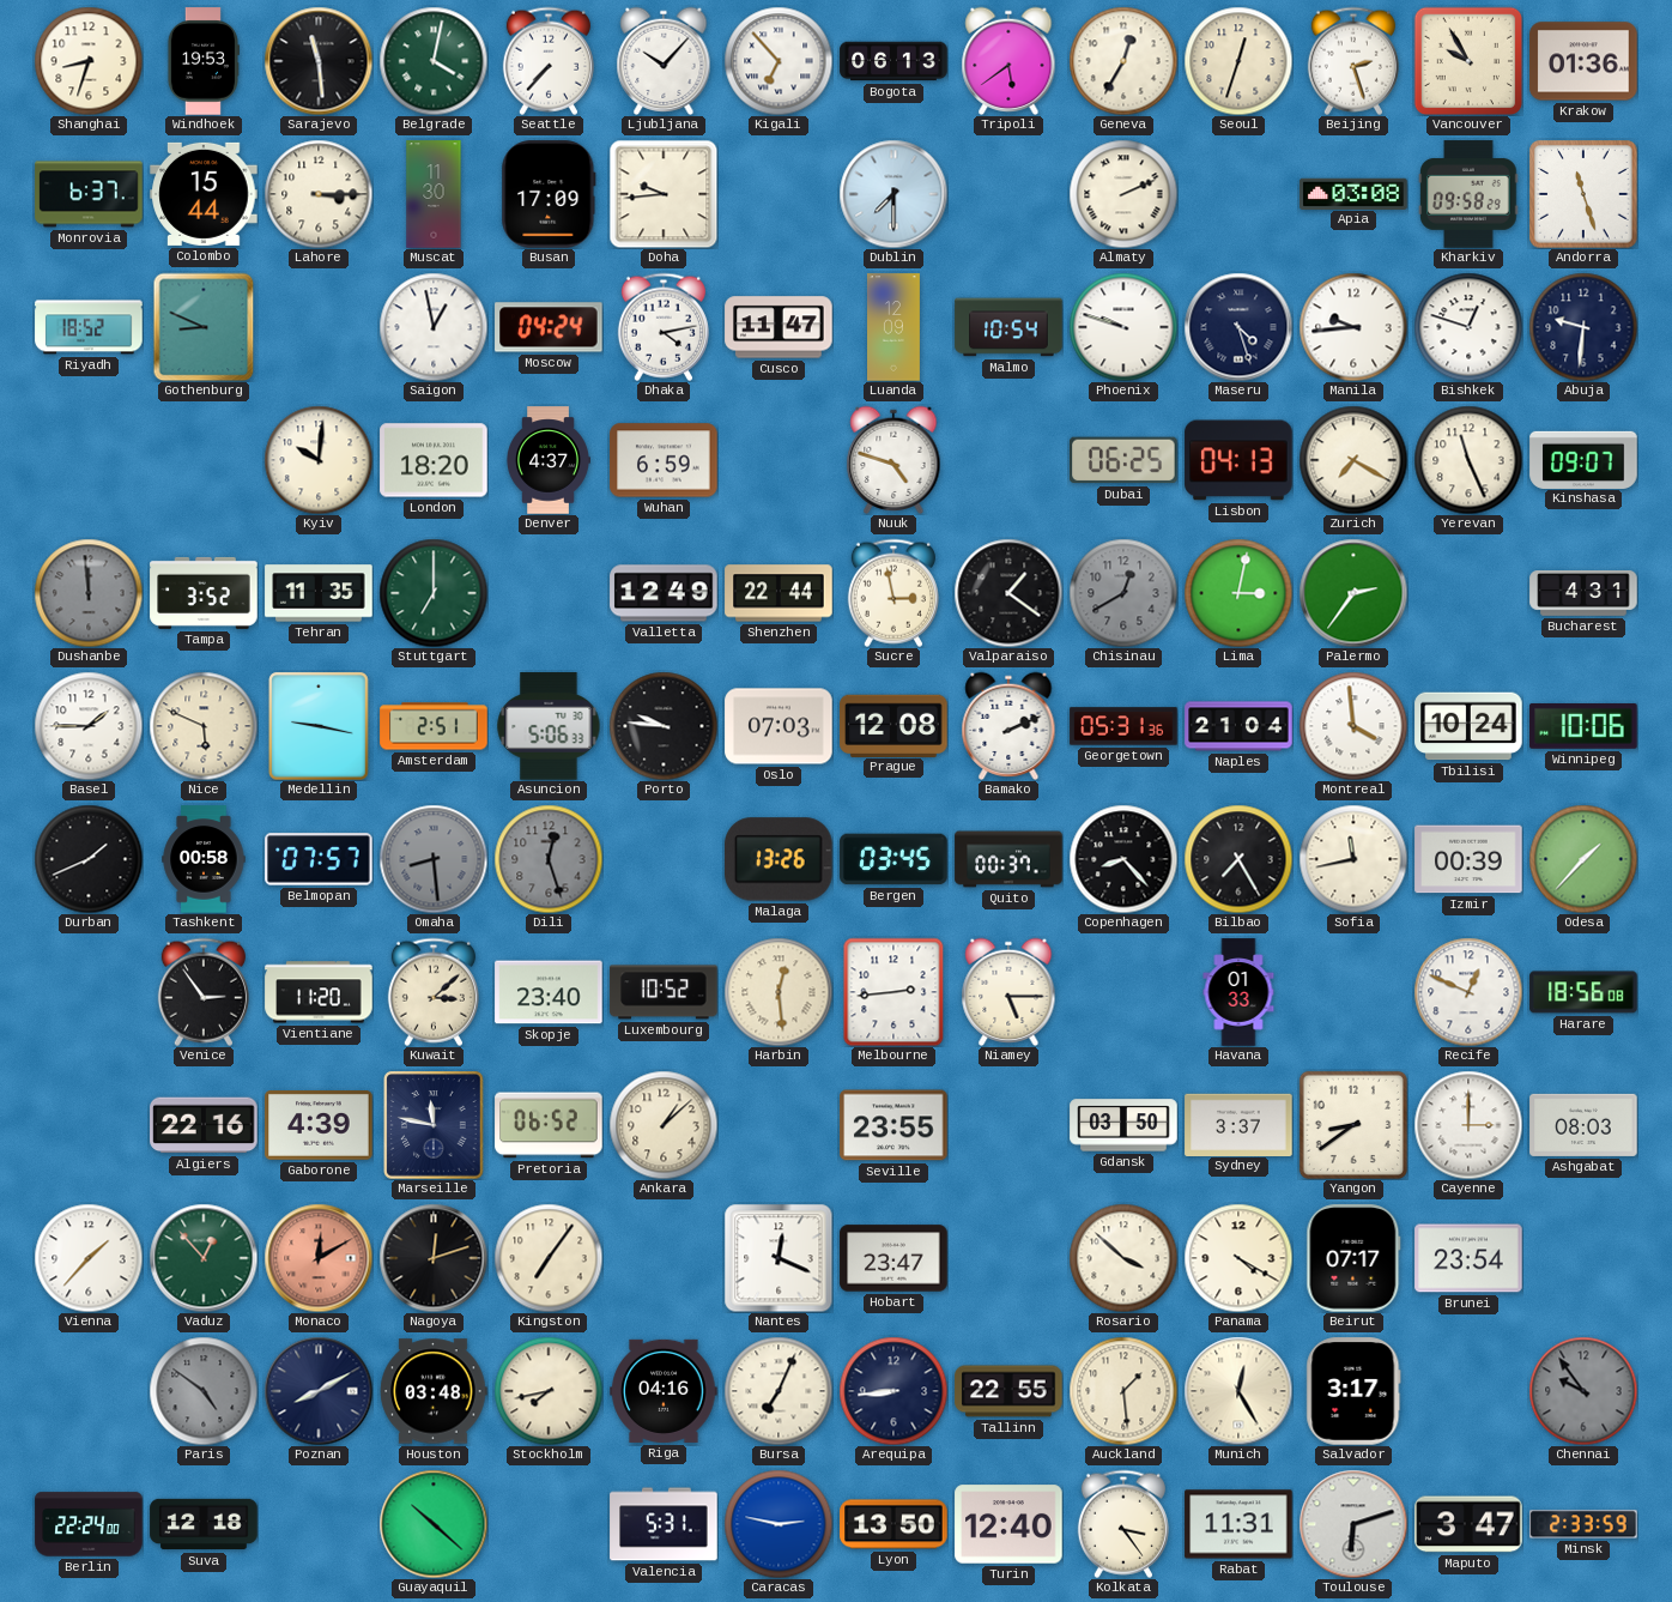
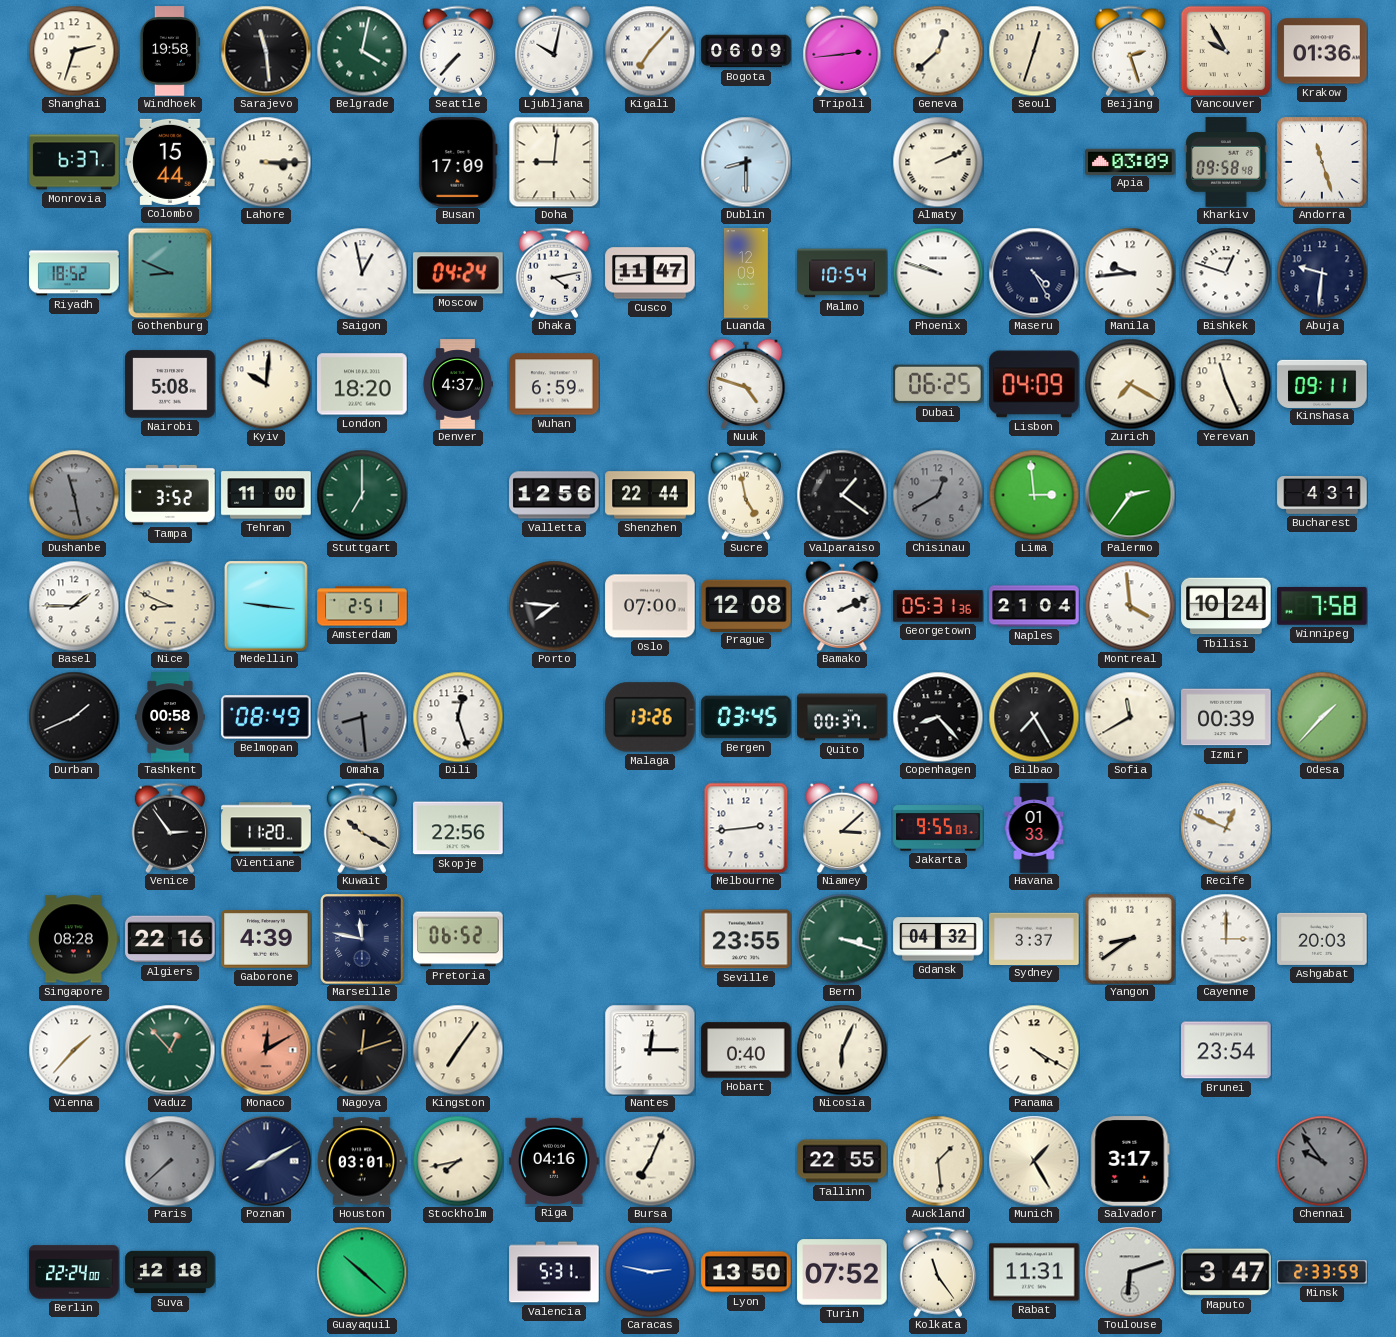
Shanghai: 8:33 -> 2:33 (74, 51)
Windhoek: 19:53 -> 19:58 (169, 51)
Ljubljana: 10:07 -> 10:02 (554, 50)
Kigali: 6:53 -> 7:07 (650, 51)
Bogota: 06:13 -> 06:09 (746, 51)
Tripoli: 5:39 -> 2:44 (842, 50)
Geneva: 12:35 -> 12:38 (938, 51)
Muscat: 11:30 -> none (434, 194)
Doha: 9:44 -> 9:01 (554, 162)
Dublin: 7:30 -> 8:30 (746, 162)
Apia: 03:08 -> 03:09 (1130, 161)
Kharkiv: 09:58:29 -> 09:58:48 (1226, 162)
Maseru: 4:27 -> 4:25 (1034, 273)
Nairobi: none -> 5:08 (170, 384)
Lisbon: 04:13 -> 04:09 (1034, 384)
Kinshasa: 09:07 -> 09:11 (1322, 383)
Dushanbe: 11:59 -> 11:28 (74, 495)
Tehran: 11:35 -> 11:00 (266, 495)
Valletta: 12:49 -> 12:56 (554, 495)
Sucre: 2:58 -> 4:58 (746, 495)
Lima: 3:02 -> 2:59 (1034, 495)
Nice: 5:49 -> 8:49 (170, 606)
Medellin: 9:17 -> 9:16 (266, 606)
Asuncion: 5:06 -> none (549, 726)
Porto: 9:46 -> 7:46 (554, 606)
Oslo: 07:03 -> 07:00 (650, 606)
Winnipeg: 10:06 -> 7:58 (1322, 606)
Belmopan: 07:57 -> 08:49 (266, 717)
Dili dial: grey -> white (458, 717)
Sofia: 11:43 -> 11:40 (1130, 717)
Kuwait: 3:08 -> 10:20 (362, 828)
Skopje: 23:40 -> 22:56 (458, 828)
Luxembourg: 10:52 -> none (664, 992)
Harbin: 12:29 -> none (779, 992)
Niamey: 5:15 -> 3:08 (842, 827)
Jakarta: none -> 9:55 (938, 828)
Harare: 18:56 -> none (1583, 992)
Singapore: none -> 08:28 (75, 939)
Ankara: 1:08 -> none (664, 1125)
Bern: none -> 3:18 (842, 939)
Gdansk: 03:50 -> 04:32 (938, 939)
Ashgabat: 08:03 -> 20:03 (1322, 939)
Nantes: 12:19 -> 12:15 (650, 1050)
Hobart: 23:47 -> 0:40 (746, 1050)
Nicosia: none -> 6:04 (842, 1050)
Rosario: 3:52 -> none (1123, 1258)
Beirut: 07:17 -> none (1353, 1258)
Paris: 4:51 -> 7:38 (170, 1161)
Houston: 03:48 -> 03:01 (362, 1161)
Arequipa: 8:44 -> none (893, 1391)
Munich: 12:25 -> 1:25 (1034, 1161)
Turin: 12:40 -> 07:52 (842, 1272)
Kolkata: 3:24 -> 11:24 (938, 1272)
